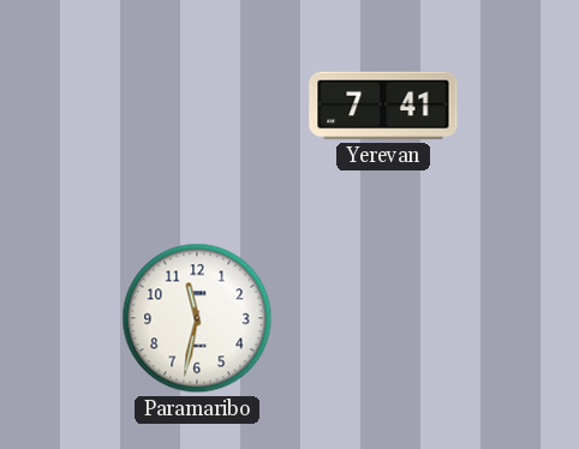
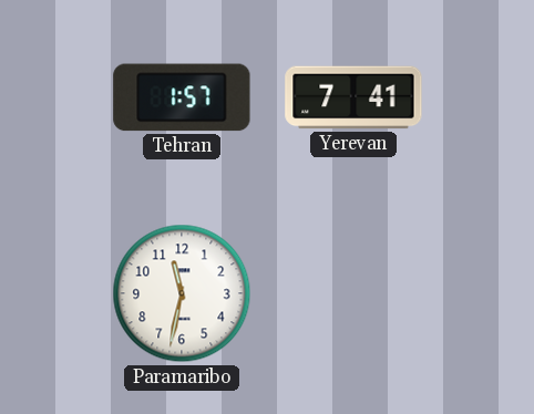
Tehran: none -> 1:57 (182, 97)
